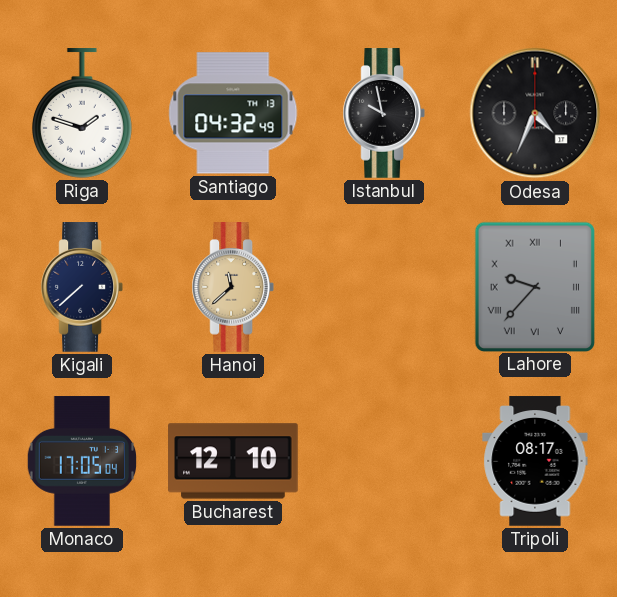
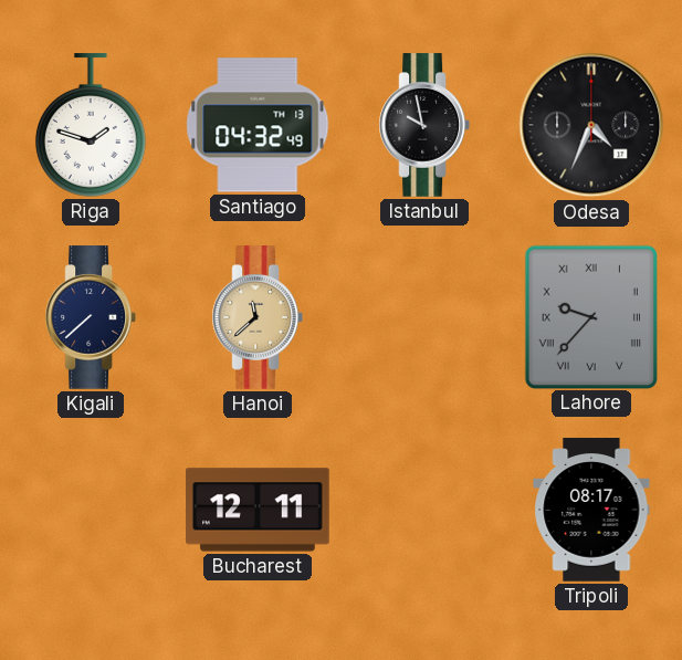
Monaco: 17:05 -> none (81, 461)
Bucharest: 12:10 -> 12:11 (258, 510)
